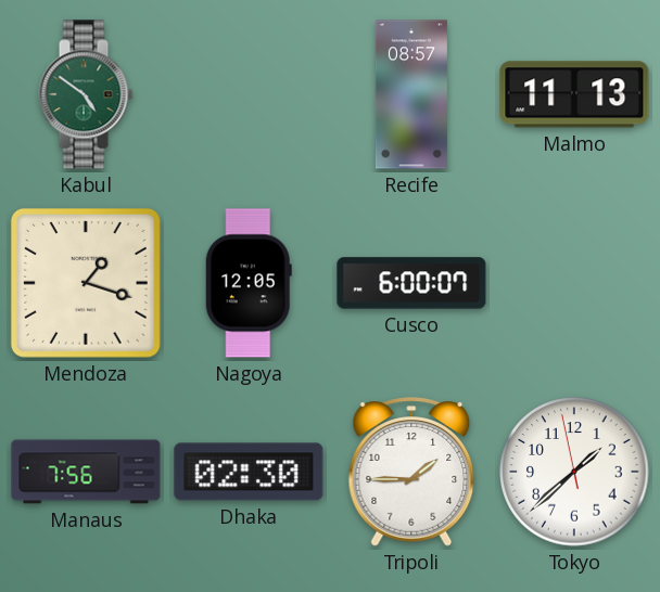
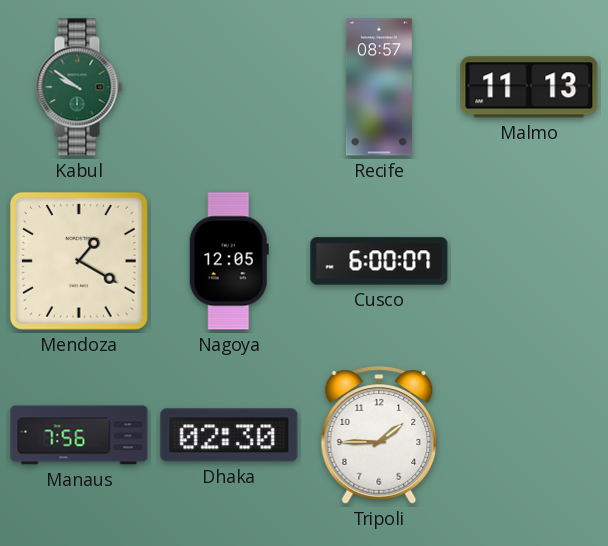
Kabul: 4:51 -> 9:51 (79, 87)
Mendoza: 1:18 -> 1:20 (79, 261)
Tokyo: 1:37 -> none (574, 472)
